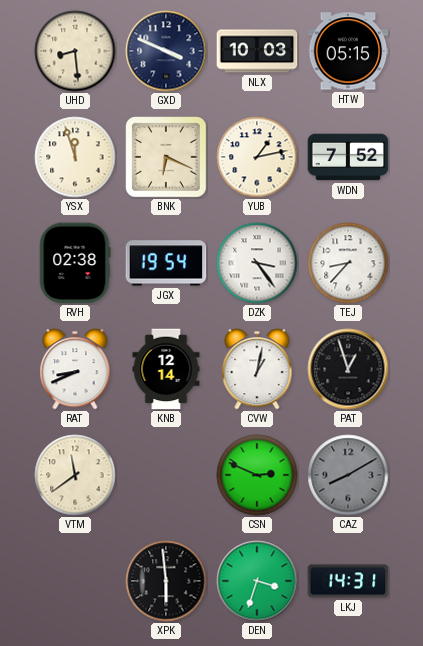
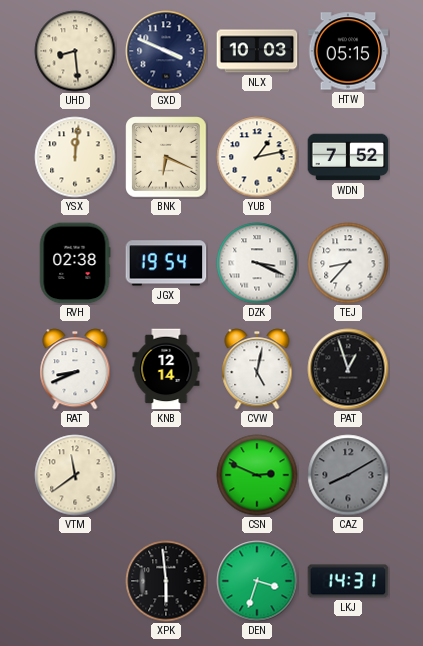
YSX: 11:57 -> 12:01 (75, 157)
DZK: 3:24 -> 3:19 (257, 263)
CVW: 1:02 -> 5:02 (257, 369)
